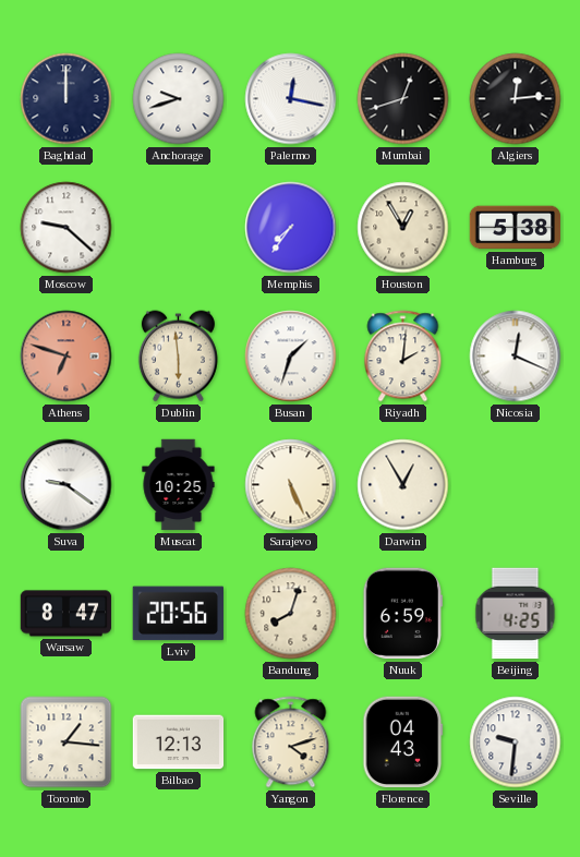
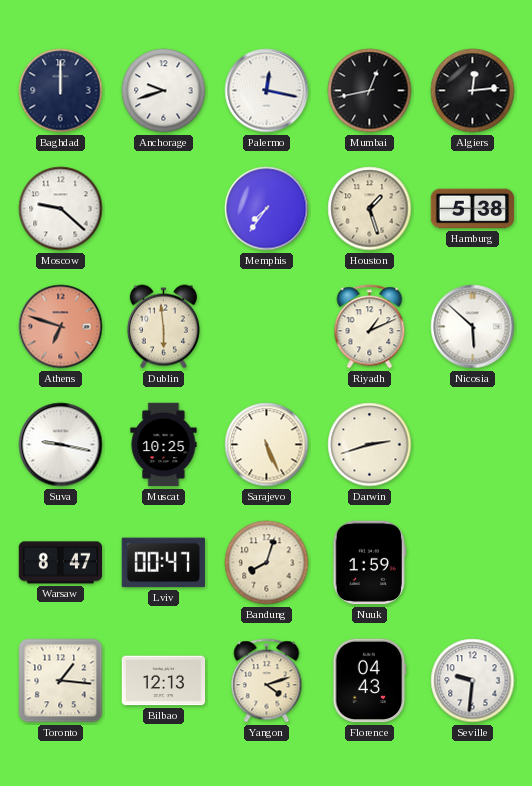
Mumbai: 12:42 -> 12:43 (370, 91)
Houston: 12:55 -> 1:27 (370, 209)
Busan: 1:33 -> none (291, 357)
Riyadh: 2:01 -> 1:11 (370, 327)
Nicosia: 12:19 -> 5:52 (473, 327)
Suva: 9:21 -> 9:17 (61, 445)
Darwin: 12:55 -> 2:42 (370, 445)
Lviv: 20:56 -> 00:47 (163, 563)
Nuuk: 6:59 -> 1:59 (369, 563)
Beijing: 4:25 -> none (516, 614)
